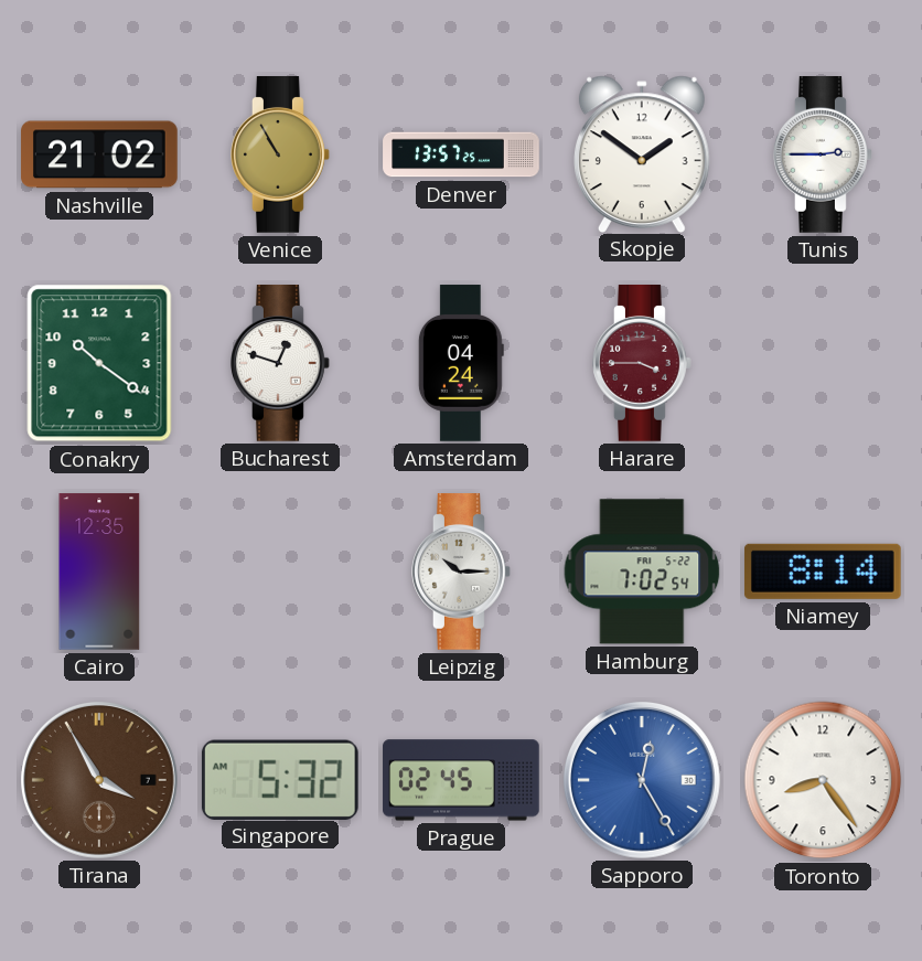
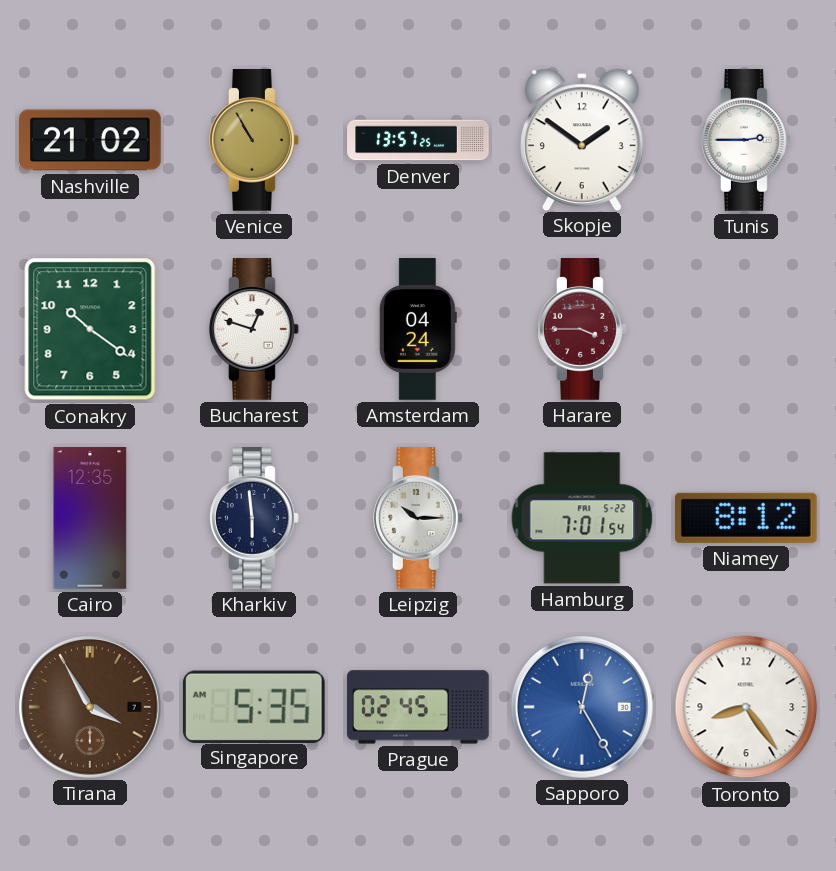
Kharkiv: none -> 5:59 (254, 519)
Hamburg: 7:02 -> 7:01 (582, 518)
Niamey: 8:14 -> 8:12 (746, 518)
Singapore: 5:32 -> 5:35 (254, 706)
